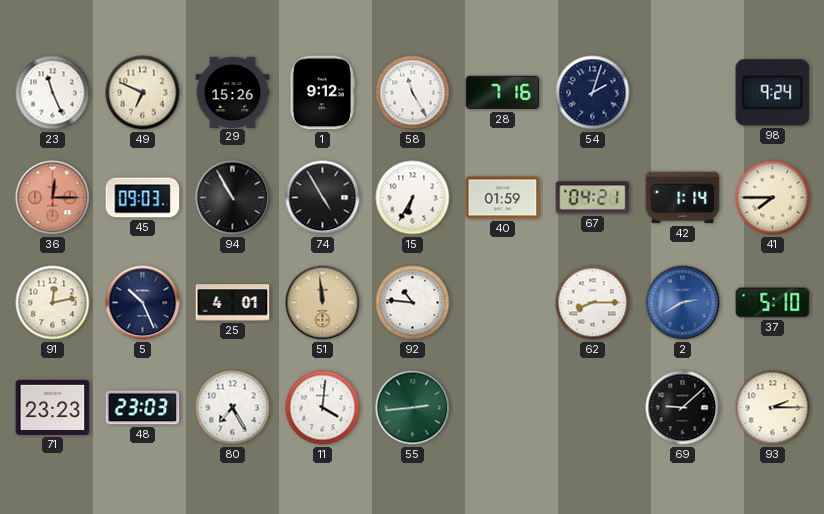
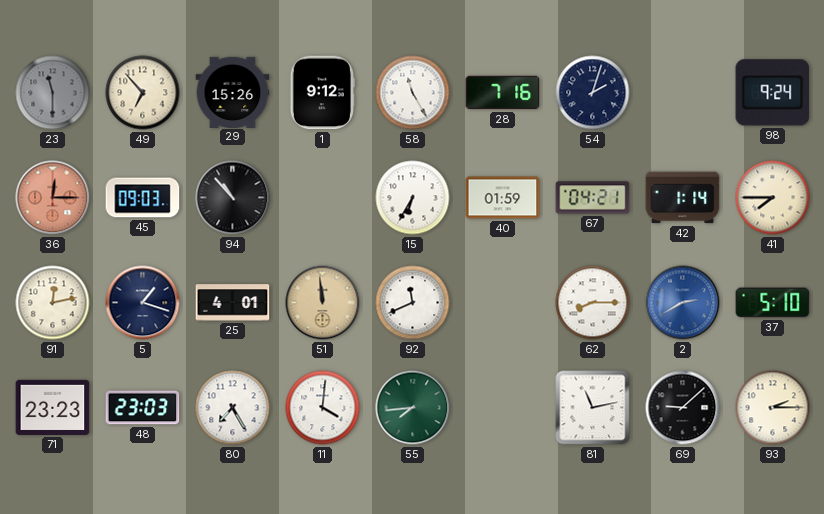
23: 11:26 -> 11:30 (53, 93)
23 dial: white -> grey (53, 93)
49: 6:49 -> 6:53 (143, 93)
94: 10:55 -> 10:53 (233, 198)
74: 4:55 -> none (323, 198)
5: 10:26 -> 1:18 (143, 303)
92: 10:46 -> 11:41 (413, 303)
55: 2:44 -> 7:44 (413, 408)
81: none -> 11:13 (593, 408)
